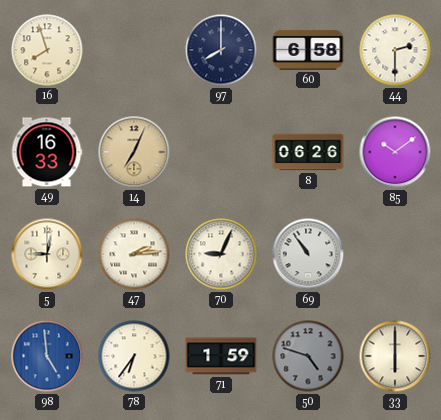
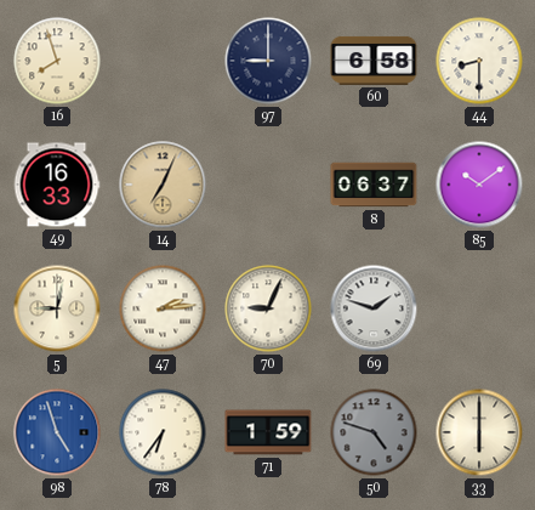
97: 8:00 -> 9:00 (268, 61)
44: 2:30 -> 8:30 (479, 61)
8: 06:26 -> 06:37 (374, 185)
69: 10:54 -> 1:48 (374, 308)
98: 4:59 -> 4:57 (57, 432)
